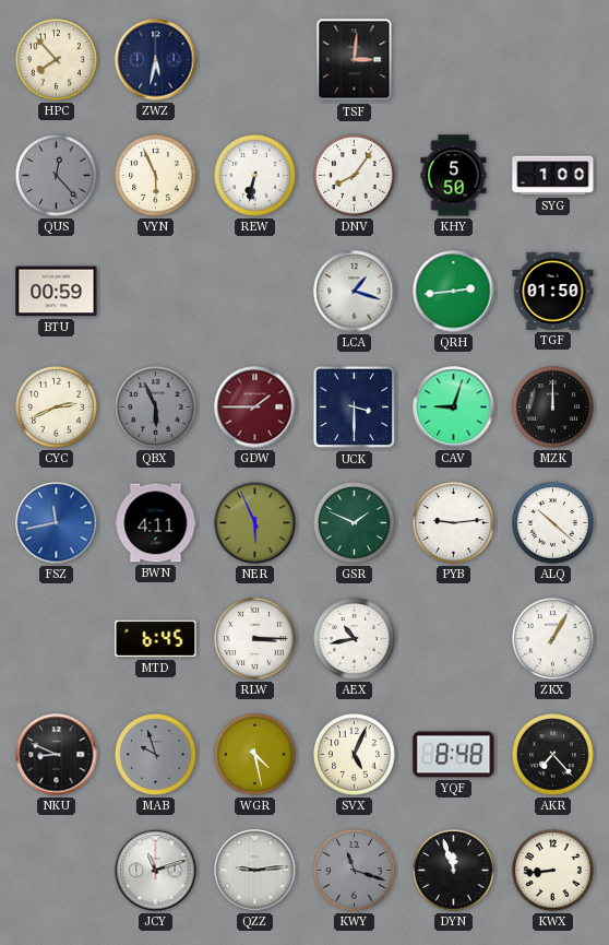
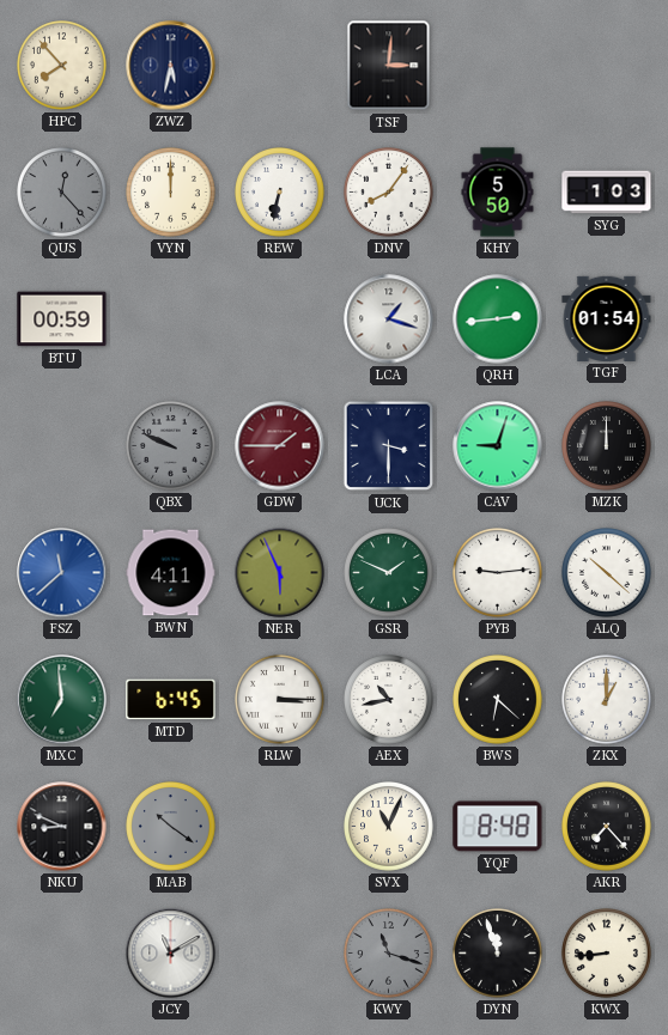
VYN: 5:56 -> 12:00 (171, 193)
SYG: 1:00 -> 1:03 (607, 193)
TGF: 01:50 -> 01:54 (607, 318)
CYC: 2:41 -> none (57, 407)
QBX: 5:56 -> 9:49 (171, 446)
FSZ: 11:43 -> 11:38 (62, 573)
MXC: none -> 6:59 (62, 700)
BWS: none -> 6:22 (498, 700)
ZKX: 1:05 -> 1:00 (607, 700)
MAB: 9:57 -> 10:21 (171, 827)
WGR: 4:28 -> none (255, 755)
SVX: 5:04 -> 11:04 (389, 827)
JCY: 11:12 -> 11:10 (171, 954)
QZZ: 9:14 -> none (255, 871)
